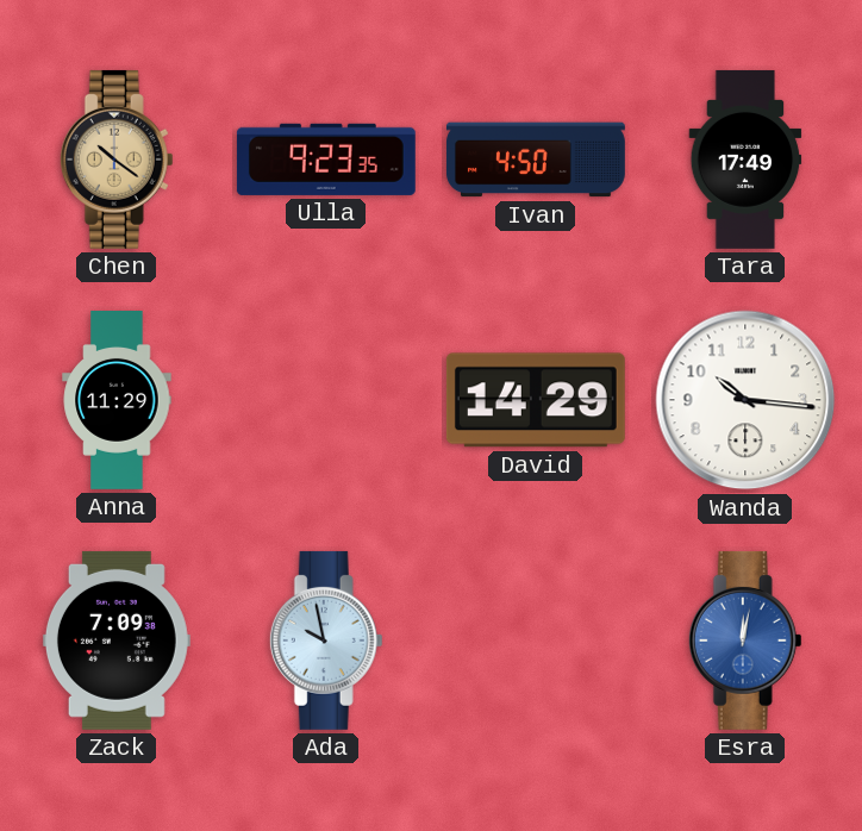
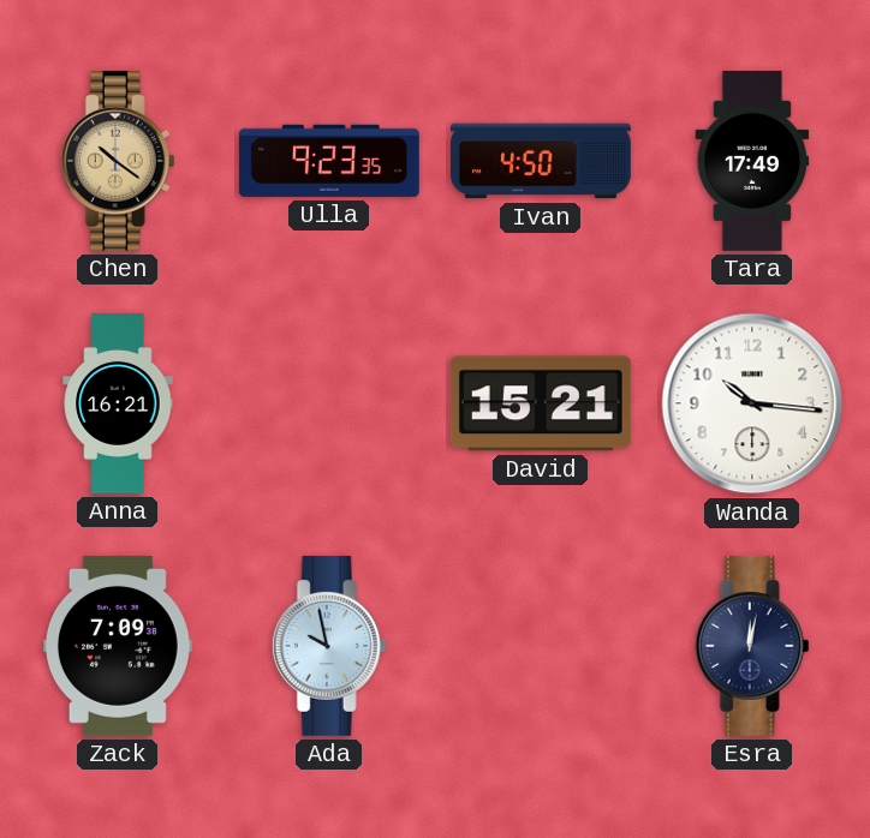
Anna: 11:29 -> 16:21 (118, 405)
David: 14:29 -> 15:21 (541, 403)
Esra dial: blue -> navy (752, 646)
